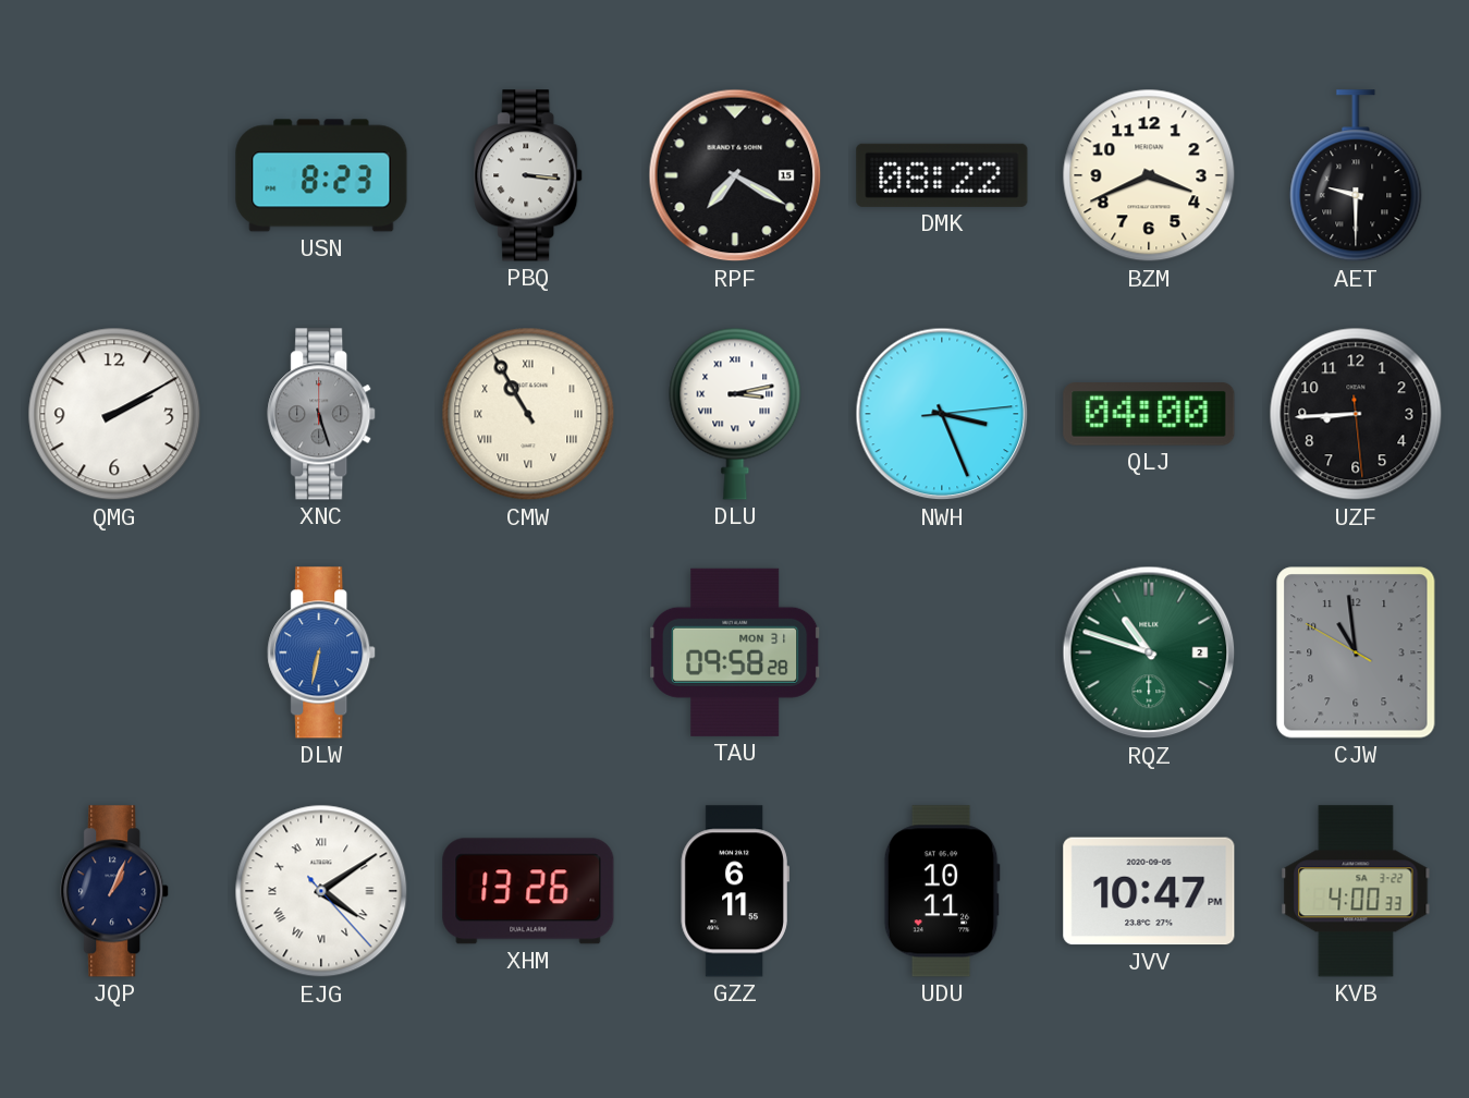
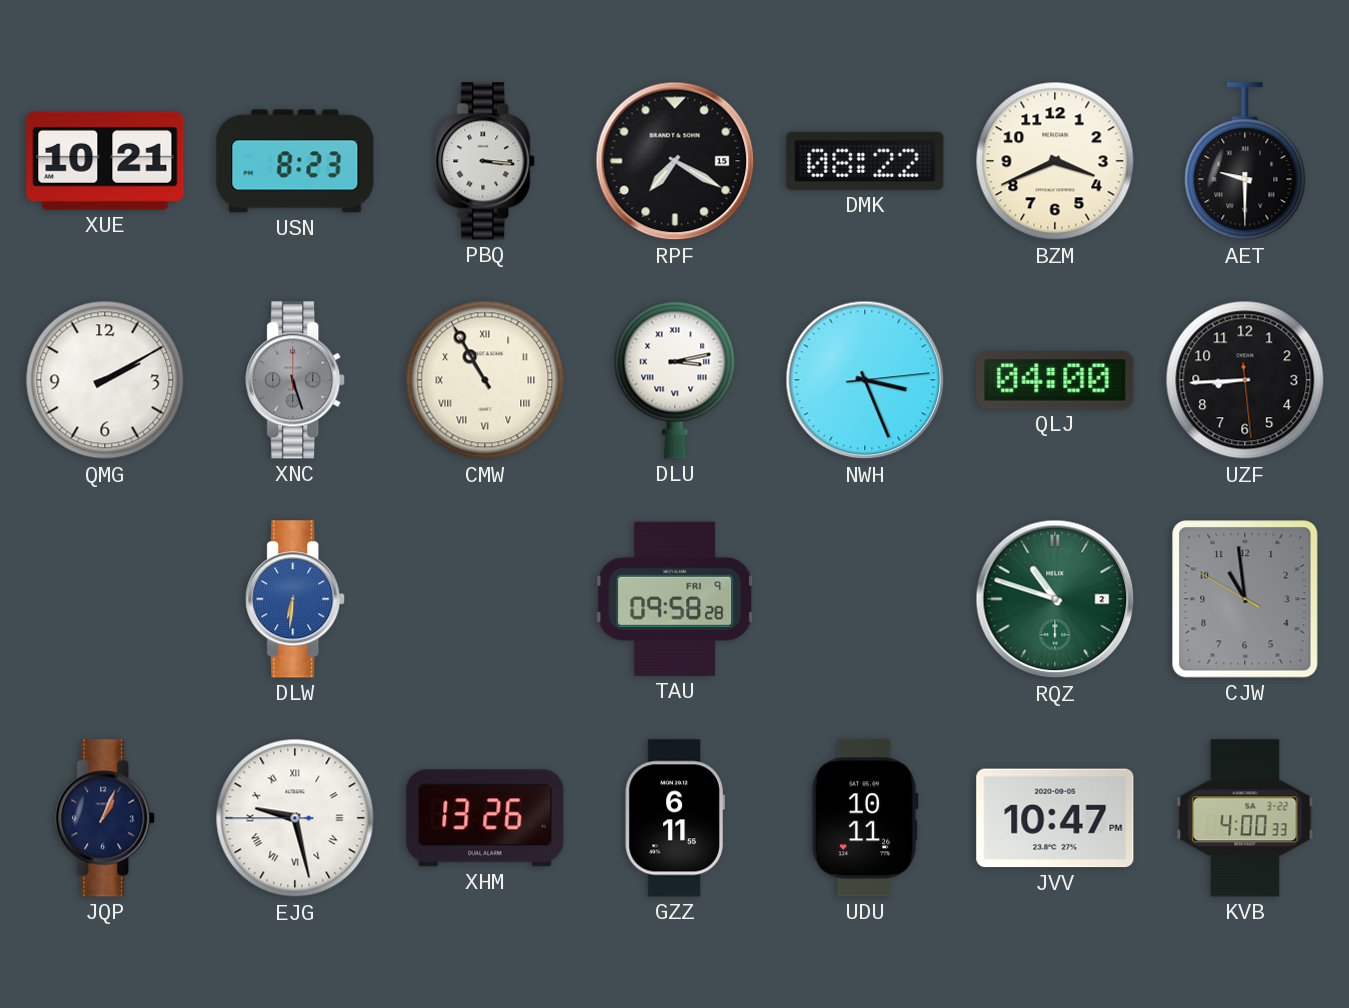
XUE: none -> 10:21 (105, 161)
DLW: 6:32 -> 6:31 (296, 599)
TAU date: MON 31 -> FRI 9 (676, 599)
EJG: 4:09 -> 9:27 (295, 818)
